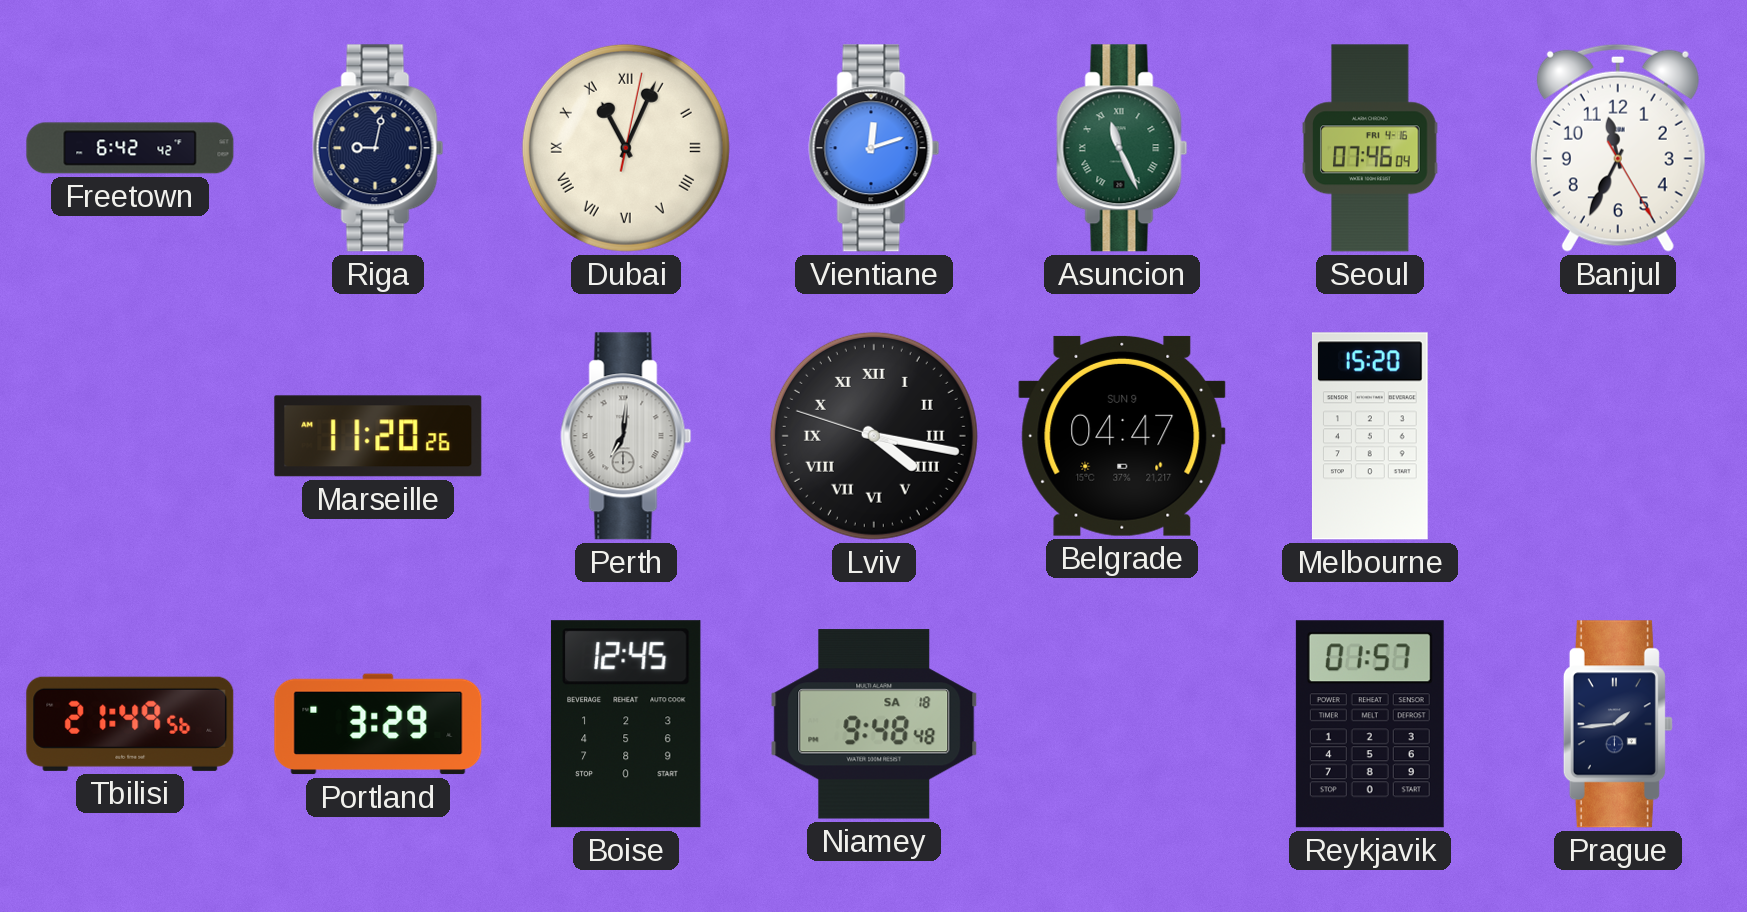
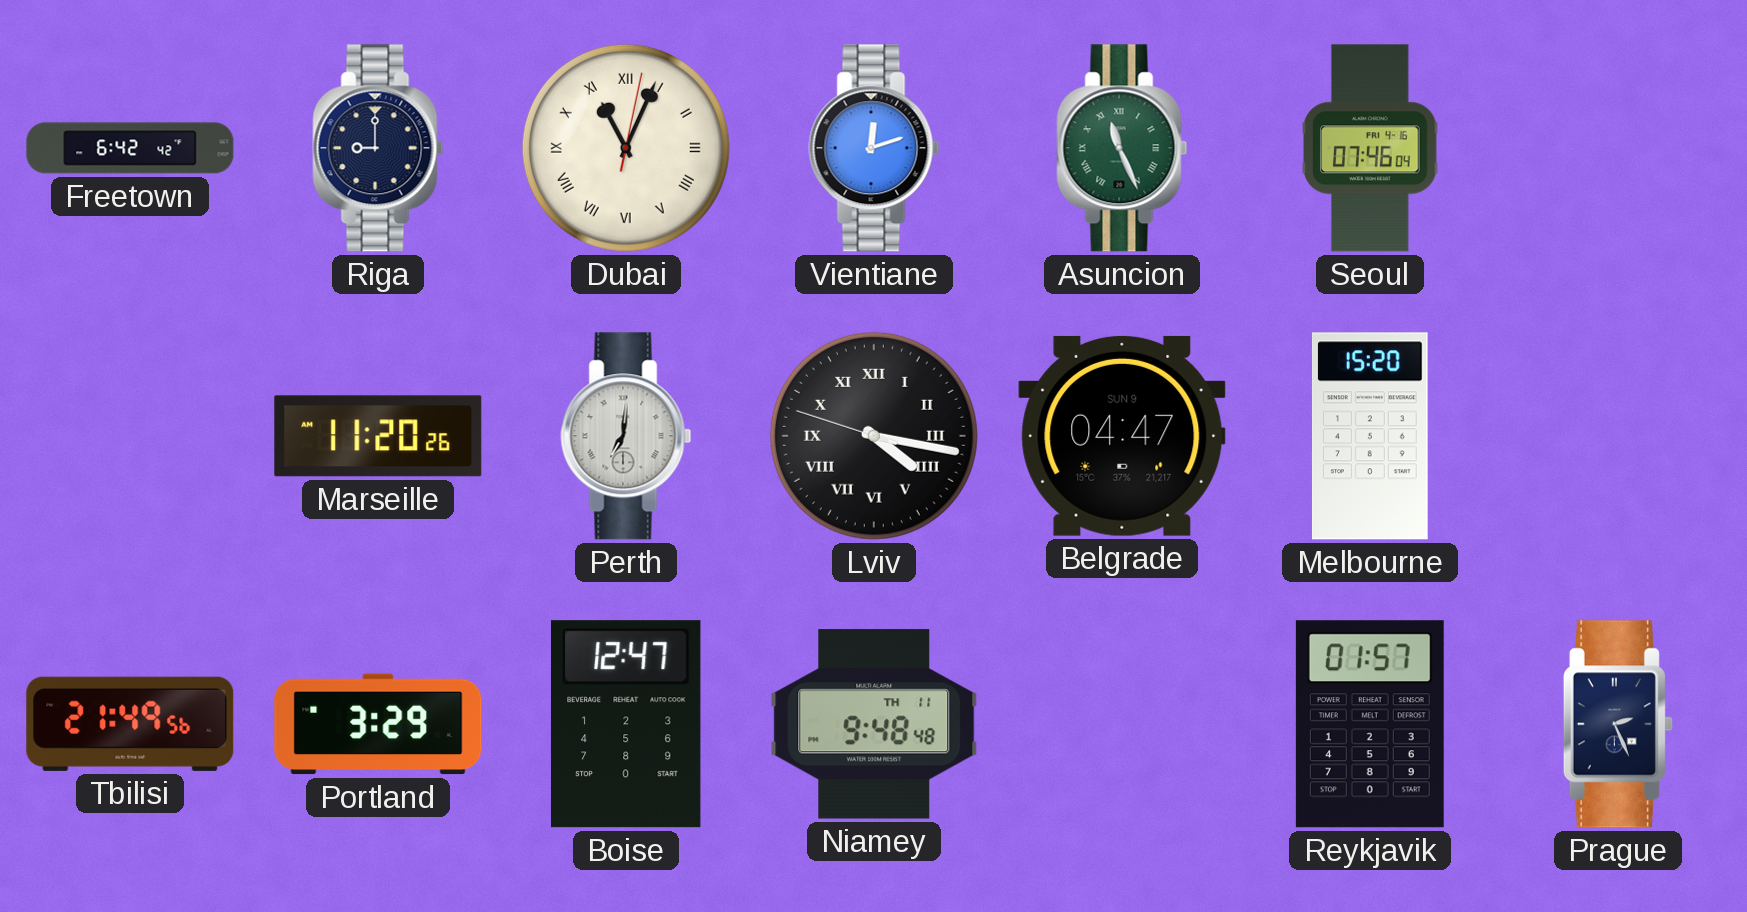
Riga: 9:02 -> 9:00 (378, 148)
Banjul: 11:34 -> none (1618, 148)
Boise: 12:45 -> 12:47 (626, 724)
Niamey date: SA 18 -> TH 11 (874, 724)
Prague: 1:44 -> 2:26 (1618, 724)
